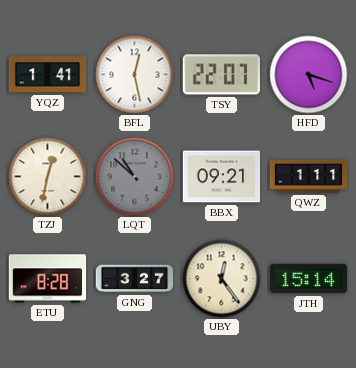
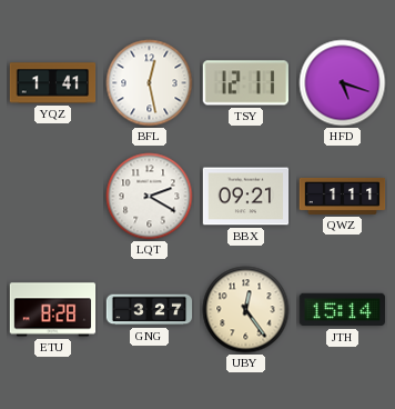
TSY: 22:07 -> 12:11 (245, 83)
TZJ: 12:32 -> none (48, 177)
LQT: 10:52 -> 2:20 (150, 197)
LQT dial: grey -> white (150, 197)
